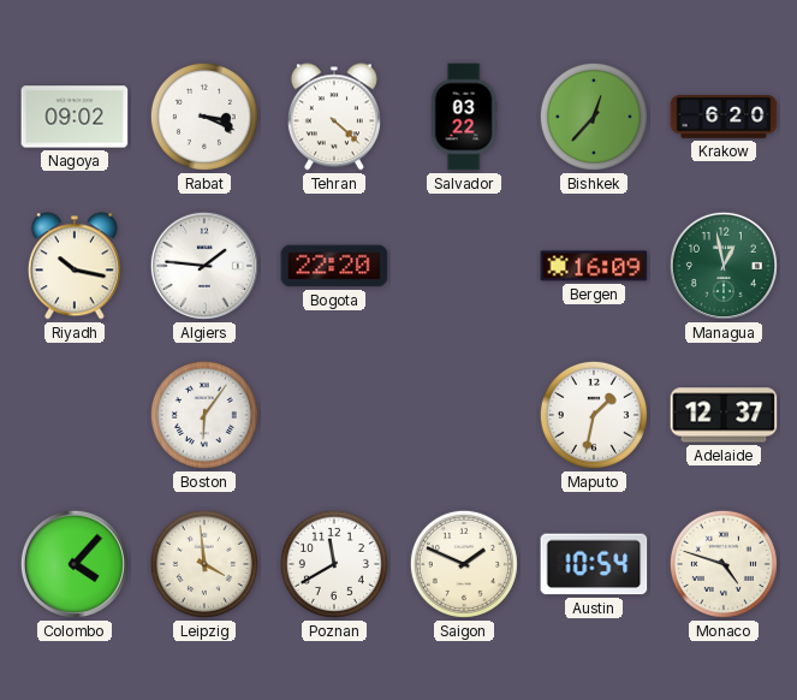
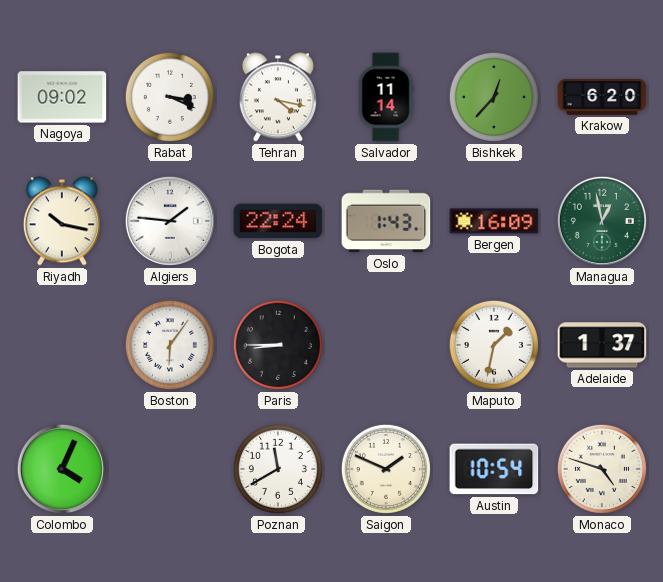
Tehran: 4:22 -> 4:17 (278, 97)
Salvador: 03:22 -> 11:14 (386, 97)
Bogota: 22:20 -> 22:24 (278, 221)
Oslo: none -> 1:43 (386, 221)
Paris: none -> 8:45 (278, 345)
Adelaide: 12:37 -> 1:37 (602, 345)
Colombo: 4:07 -> 4:04 (62, 469)
Leipzig: 3:59 -> none (204, 564)
